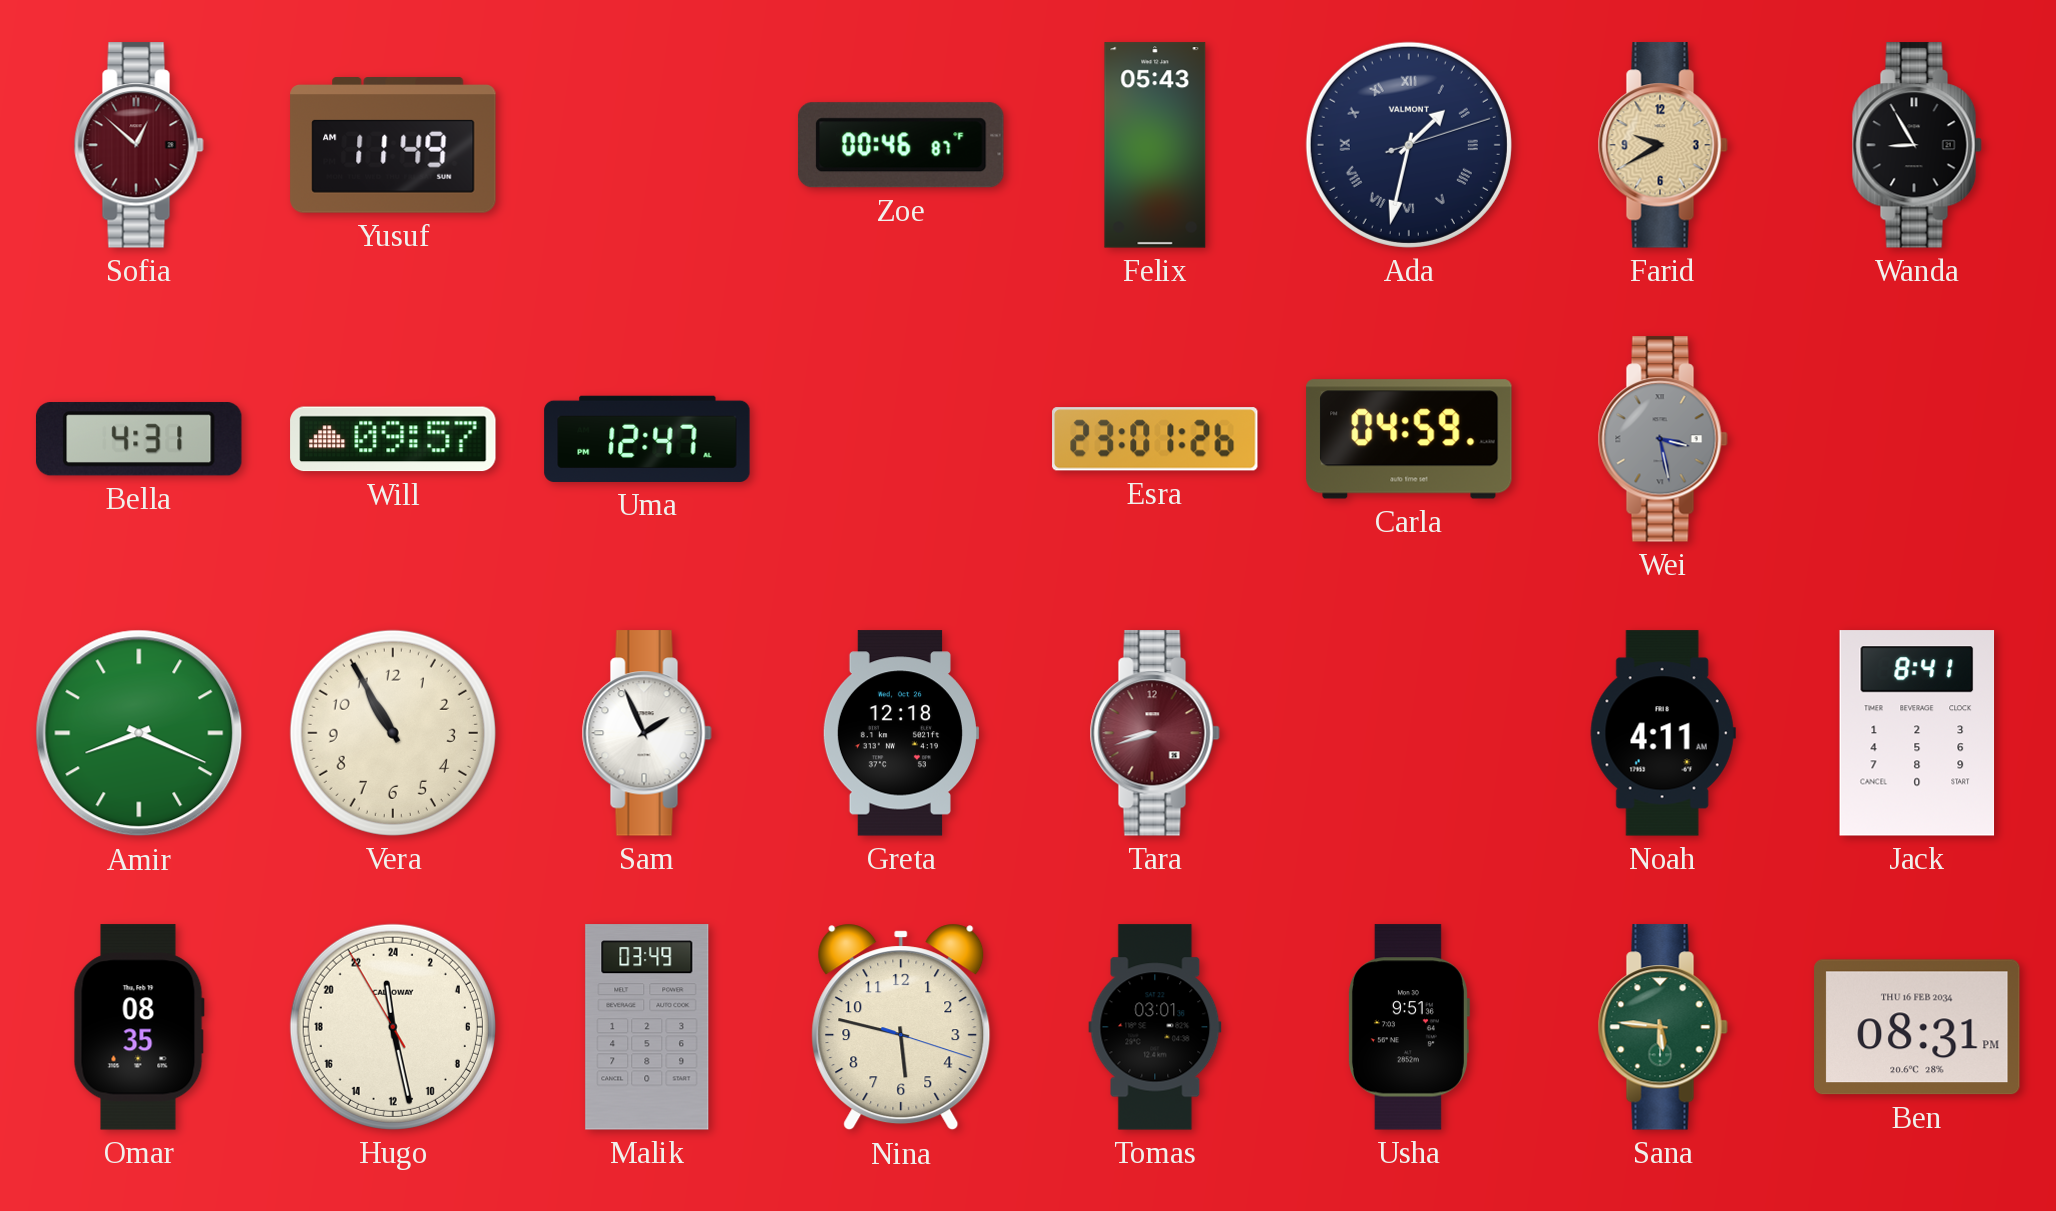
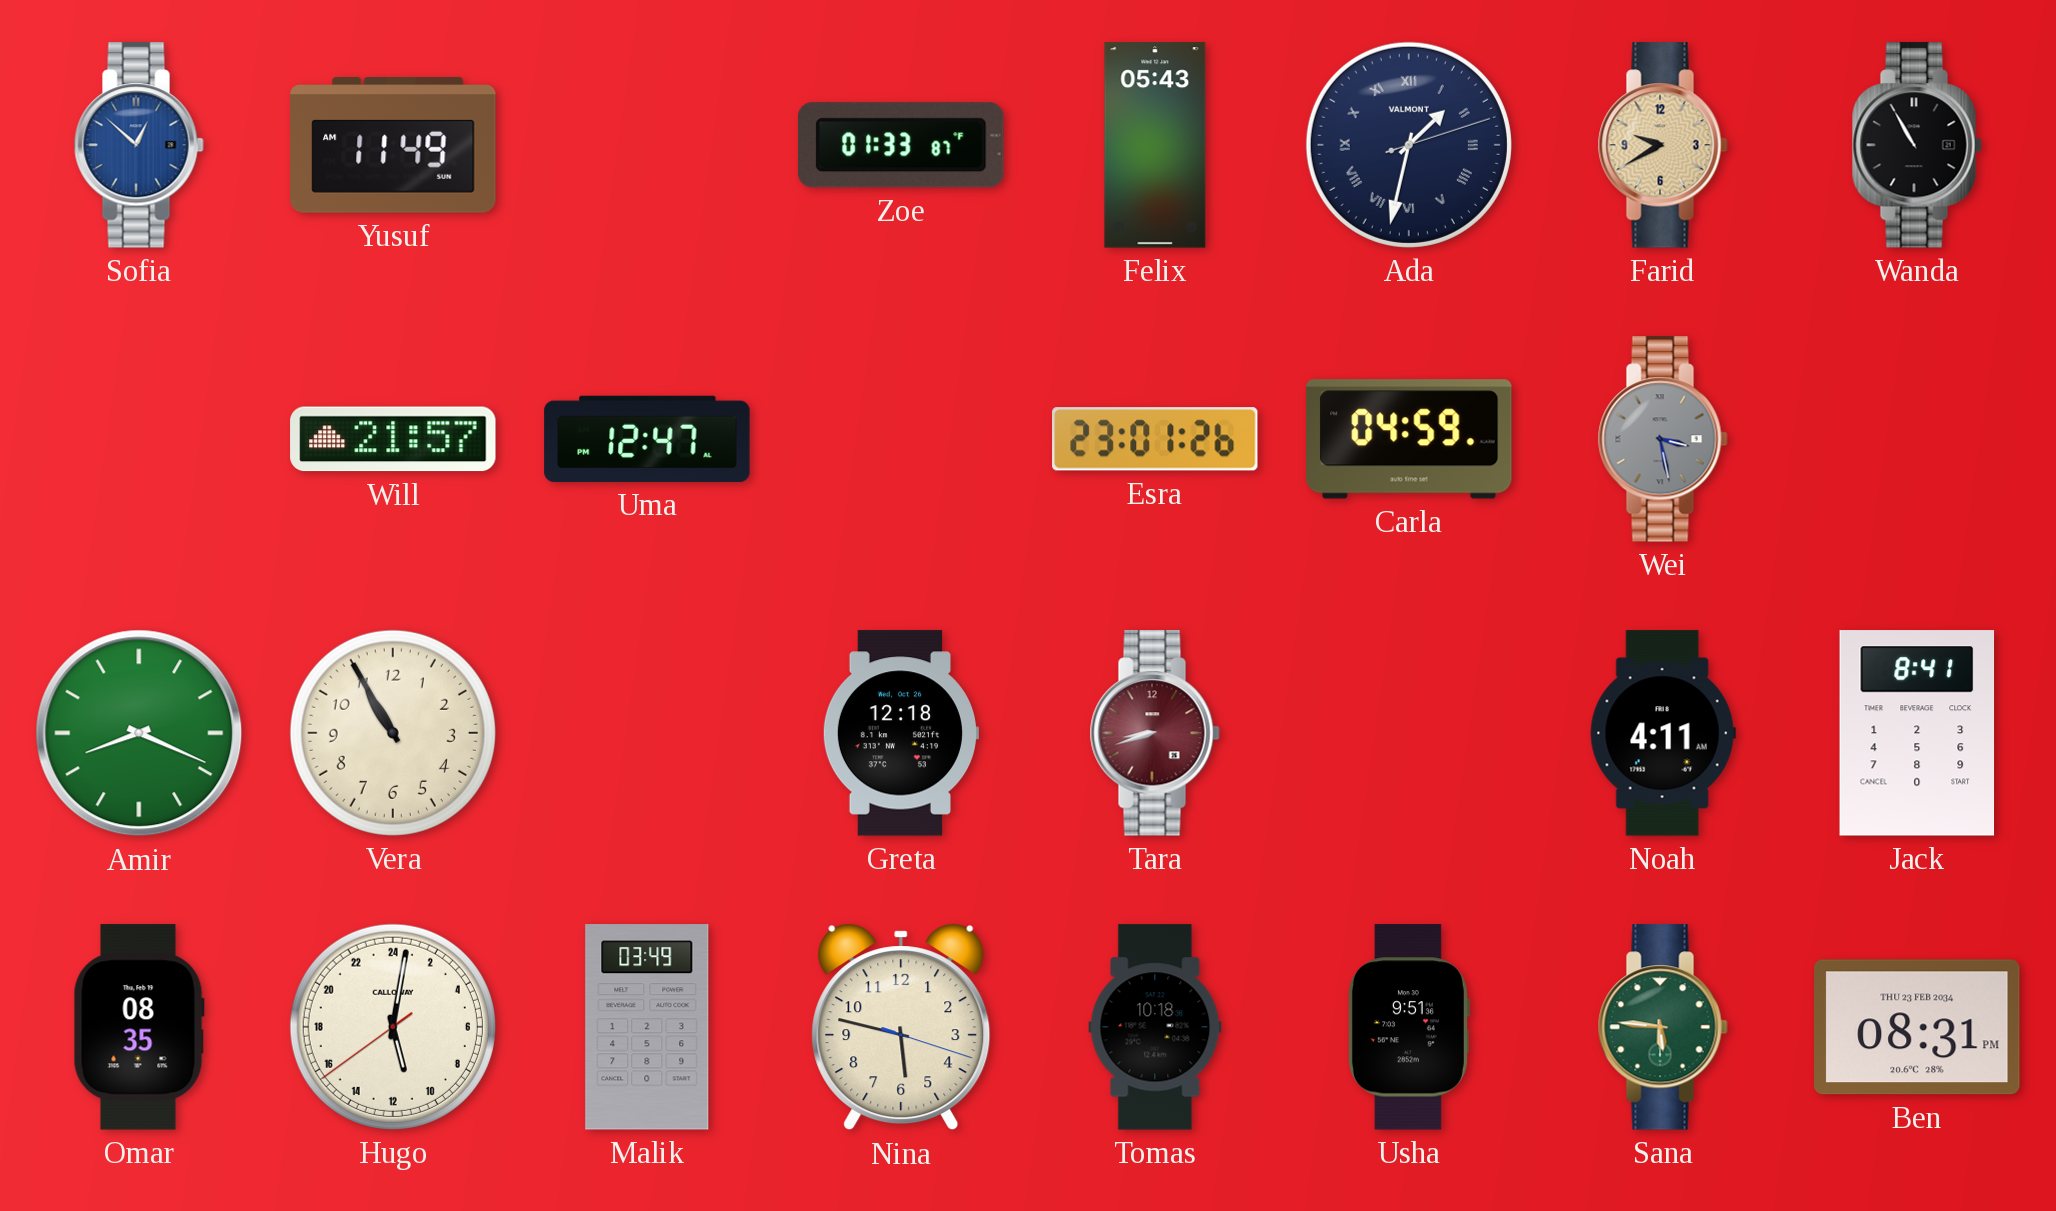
Sofia dial: burgundy -> blue (139, 145)
Zoe: 00:46 -> 01:33 (901, 145)
Wanda: 8:55 -> 10:55 (1917, 145)
Bella: 4:31 -> none (139, 439)
Will: 09:57 -> 21:57 (393, 439)
Sam: 1:56 -> none (647, 733)
Hugo: 23:27 -> 11:01 (393, 1027)
Tomas: 03:01 -> 10:18 (1155, 1027)
Ben date: THU 16 FEB 2034 -> THU 23 FEB 2034 (1917, 1027)
